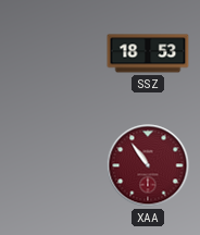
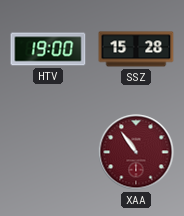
HTV: none -> 19:00 (48, 49)
SSZ: 18:53 -> 15:28 (136, 49)
